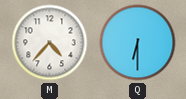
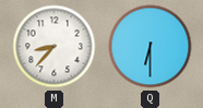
M: 4:37 -> 8:37 (55, 47)
